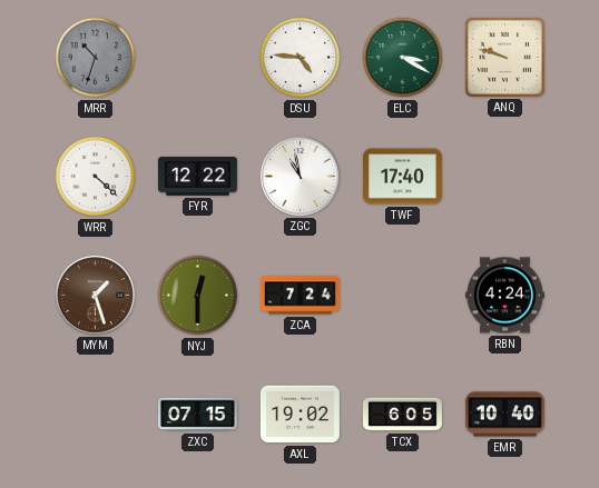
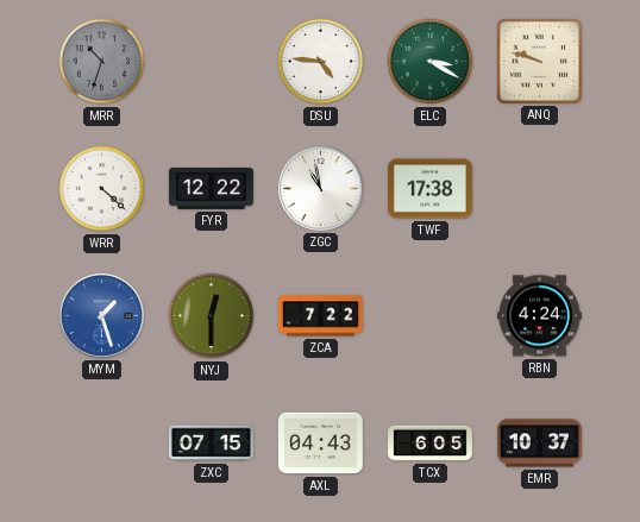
TWF: 17:40 -> 17:38 (429, 189)
MYM dial: brown -> blue (101, 315)
ZCA: 7:24 -> 7:22 (320, 316)
AXL: 19:02 -> 04:43 (320, 444)
EMR: 10:40 -> 10:37 (539, 444)
